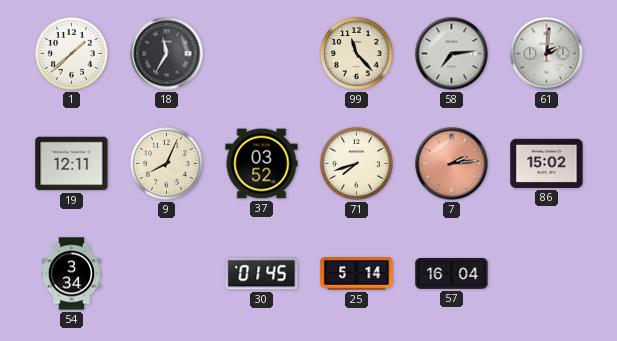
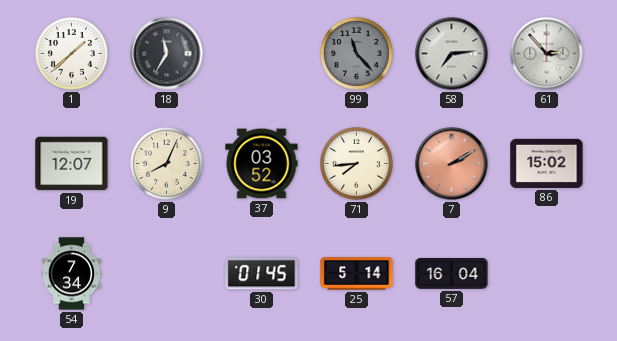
99 dial: cream -> grey (357, 54)
61: 2:01 -> 2:53 (547, 54)
19: 12:11 -> 12:07 (72, 164)
71: 7:42 -> 7:44 (357, 164)
7: 2:14 -> 2:10 (452, 164)
54: 3:34 -> 7:34 (71, 274)
